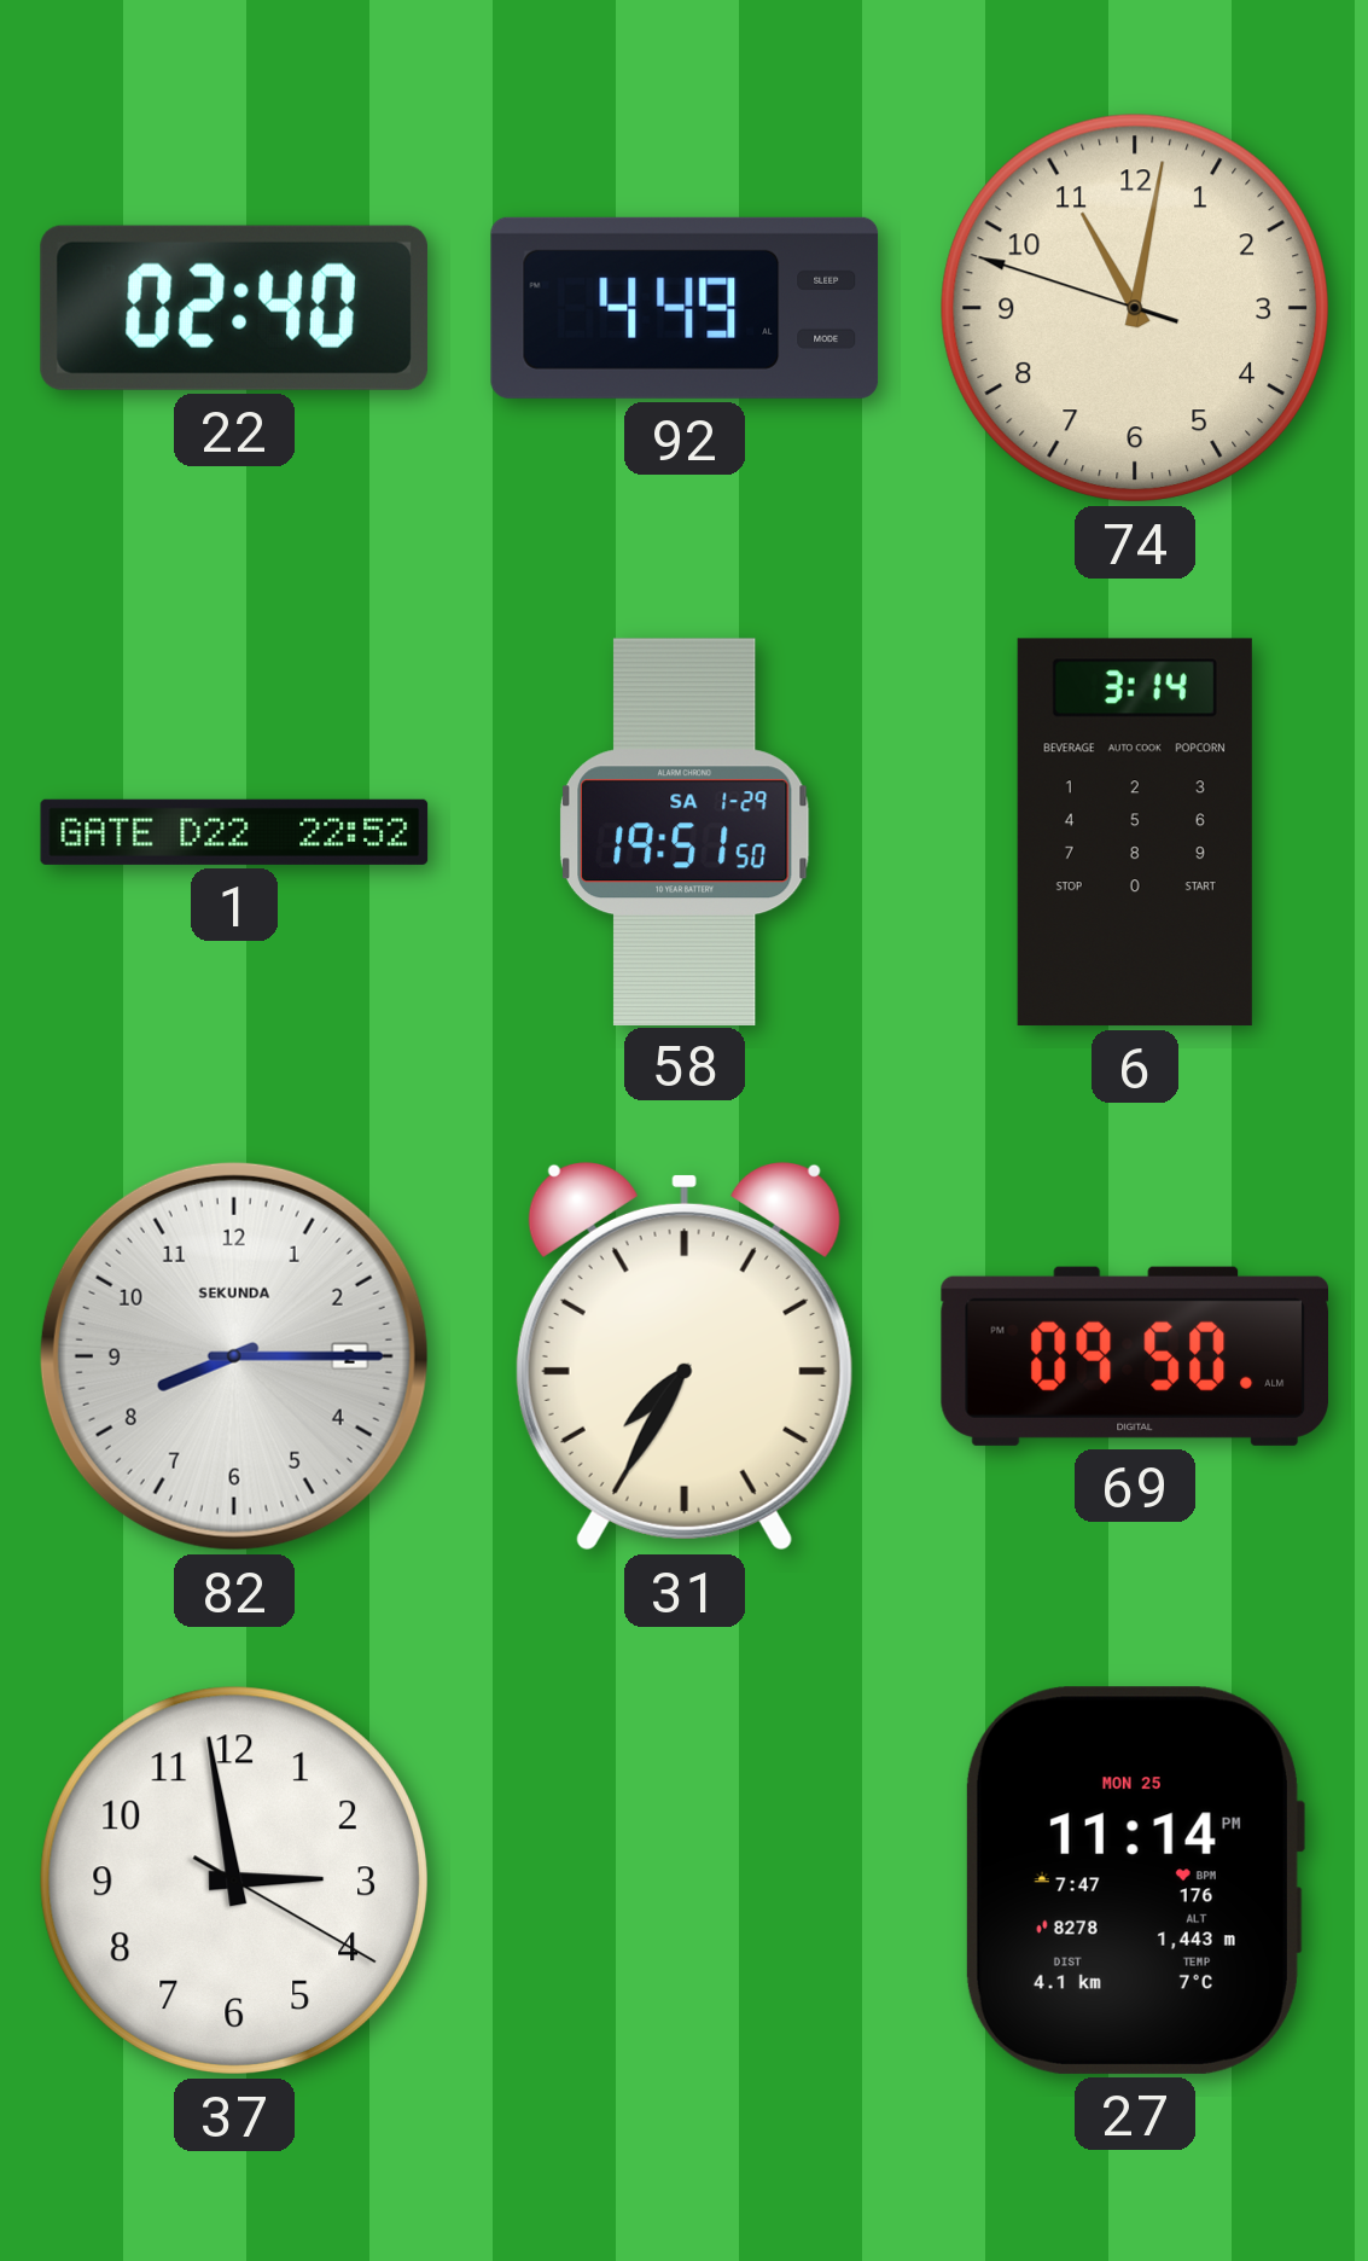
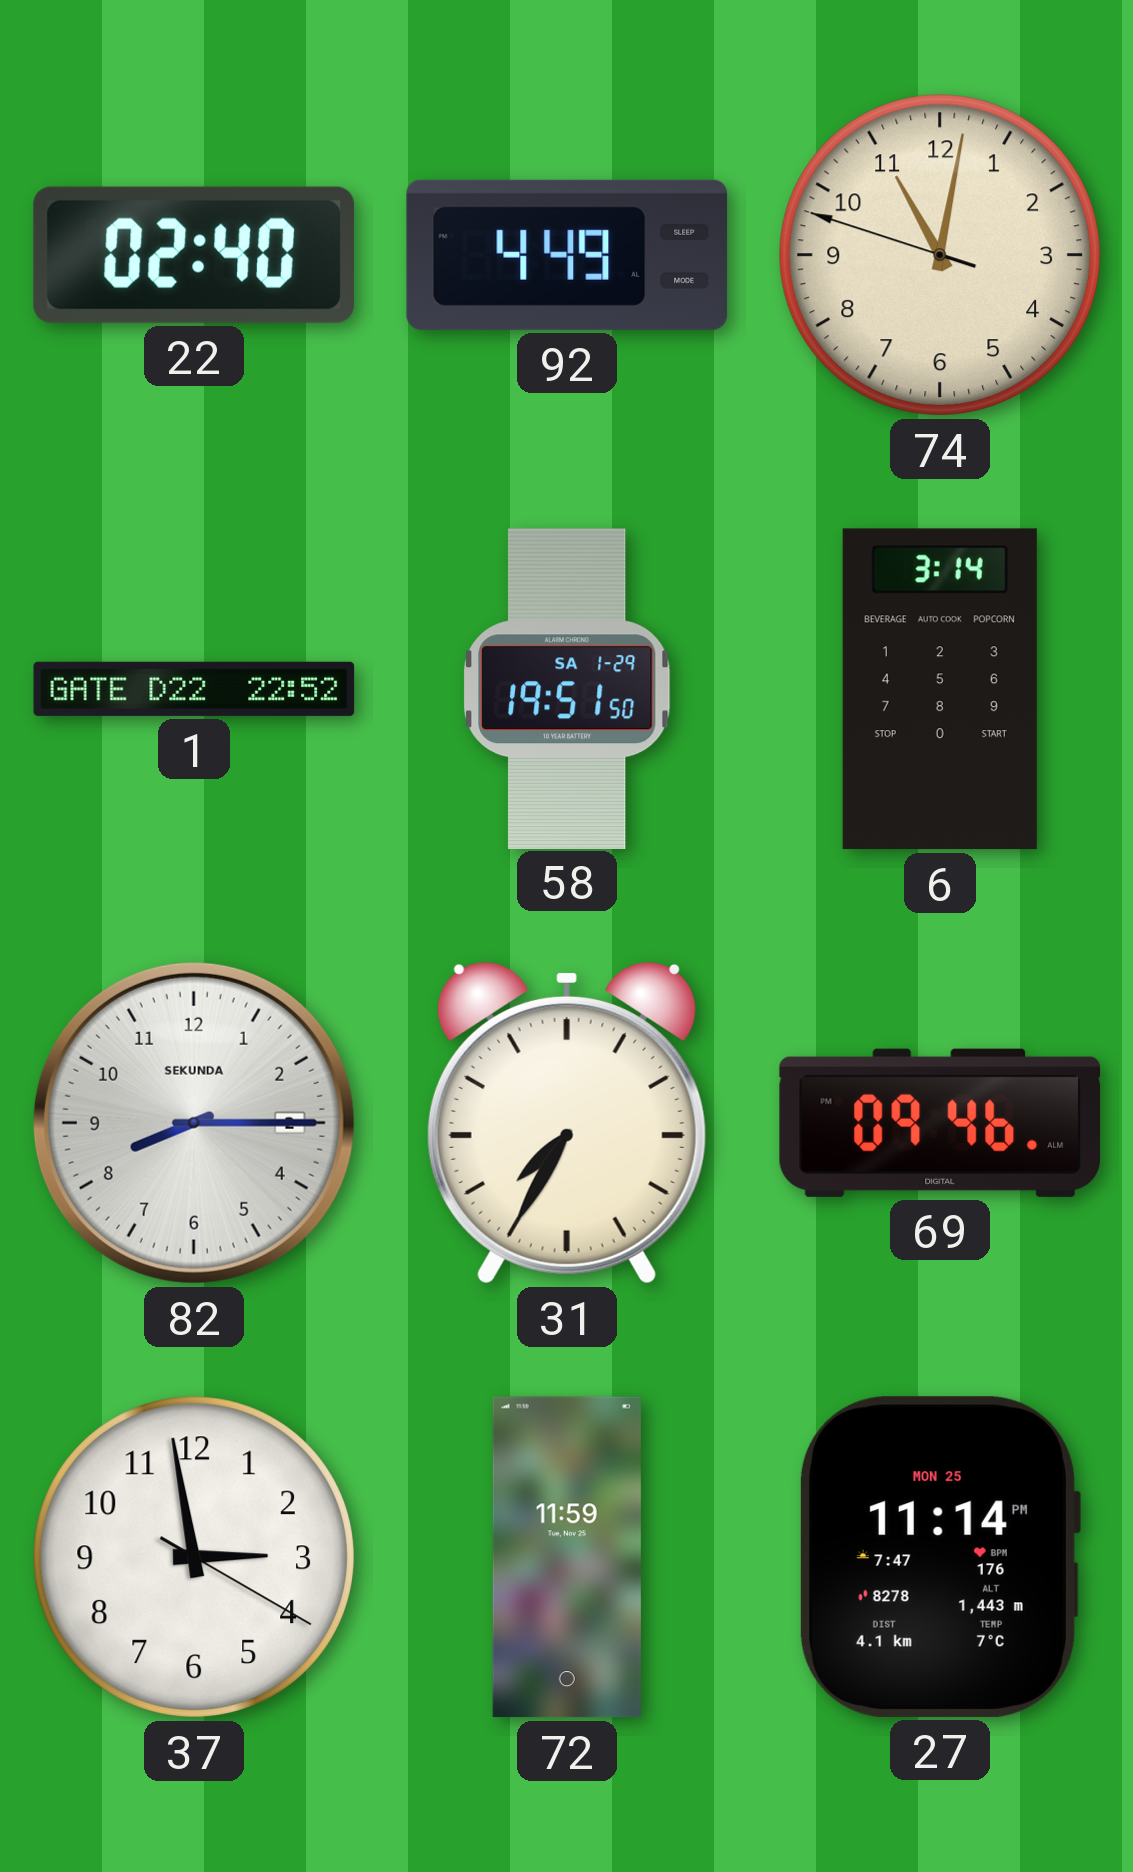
69: 09:50 -> 09:46 (940, 1123)
72: none -> 11:59 (567, 1557)
